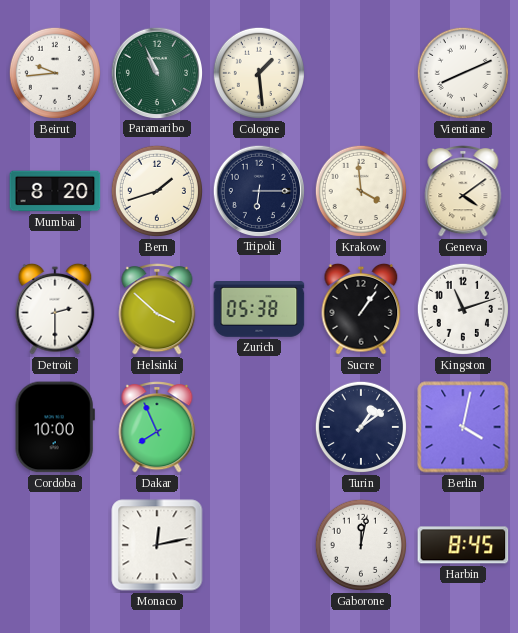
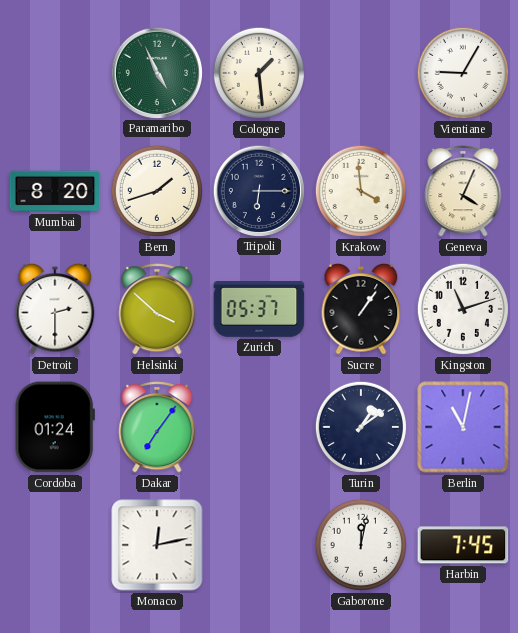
Beirut: 9:44 -> none (55, 73)
Paramaribo: 10:56 -> 4:56 (156, 72)
Vientiane: 8:11 -> 9:05 (463, 73)
Geneva: 4:09 -> 4:04 (463, 191)
Zurich: 05:38 -> 05:37 (259, 310)
Cordoba: 10:00 -> 01:24 (55, 427)
Dakar: 7:56 -> 7:06 (157, 427)
Berlin: 4:02 -> 11:02 (463, 427)
Harbin: 8:45 -> 7:45 (463, 545)
